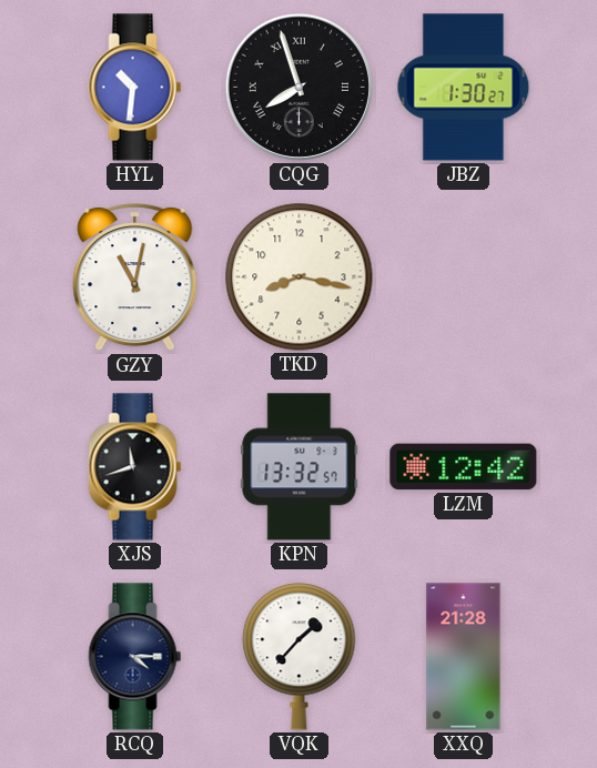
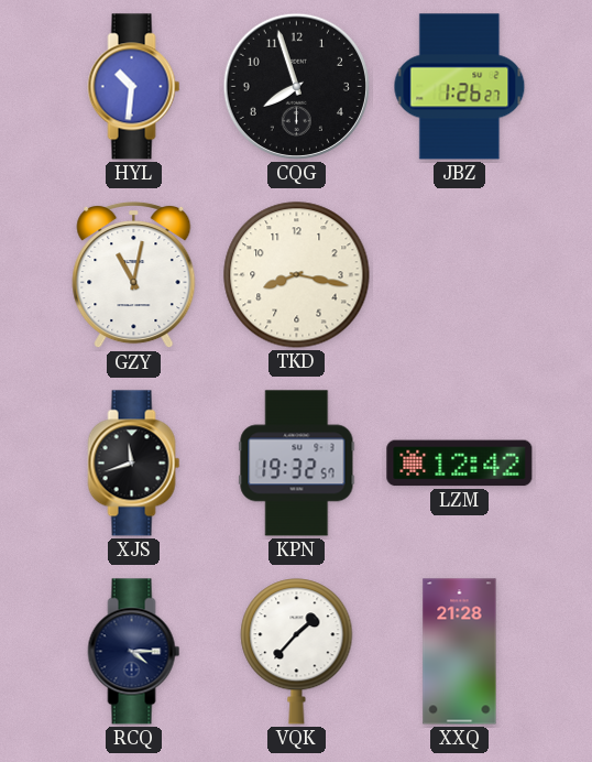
CQG numerals: Roman -> Arabic (296, 86)
JBZ: 1:30 -> 1:26 (460, 87)
KPN: 13:32 -> 19:32 (297, 464)
